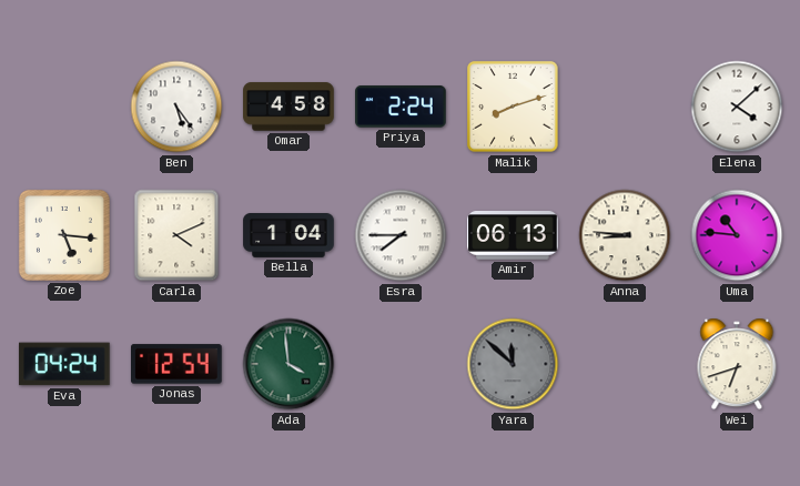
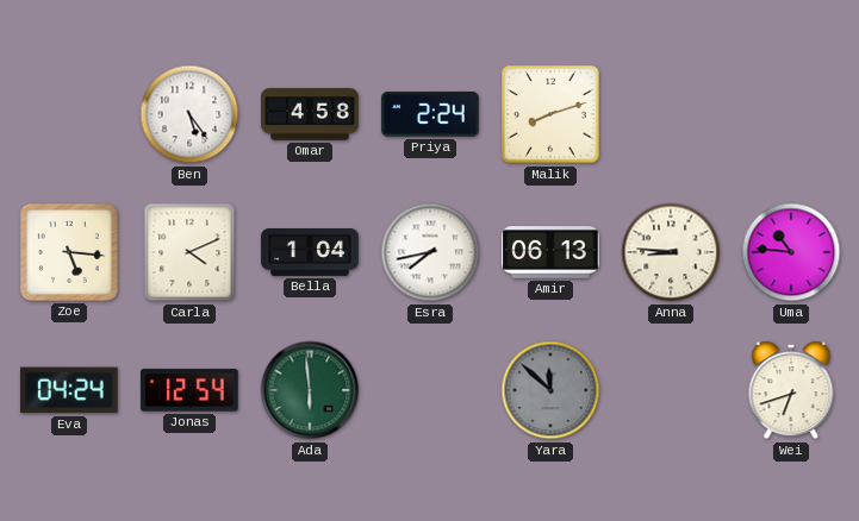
Elena: 4:08 -> none (737, 107)
Esra: 7:45 -> 7:43 (430, 252)
Ada: 3:59 -> 5:59 (310, 390)
